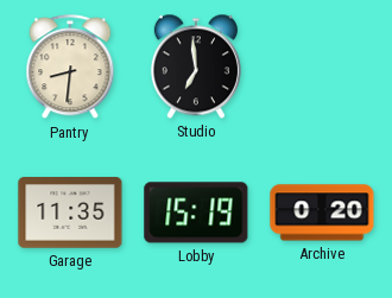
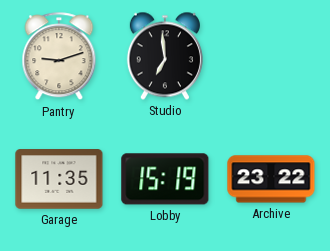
Pantry: 8:31 -> 9:12 (59, 57)
Archive: 0:20 -> 23:22 (271, 179)
